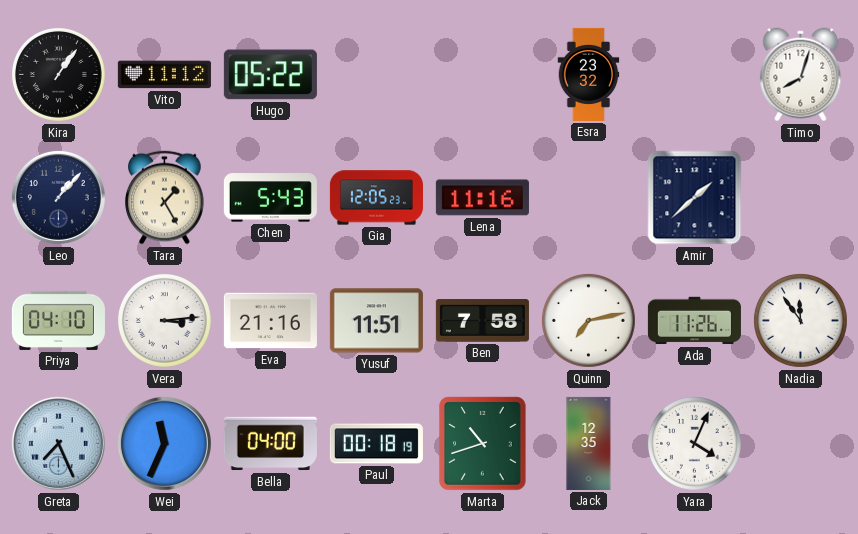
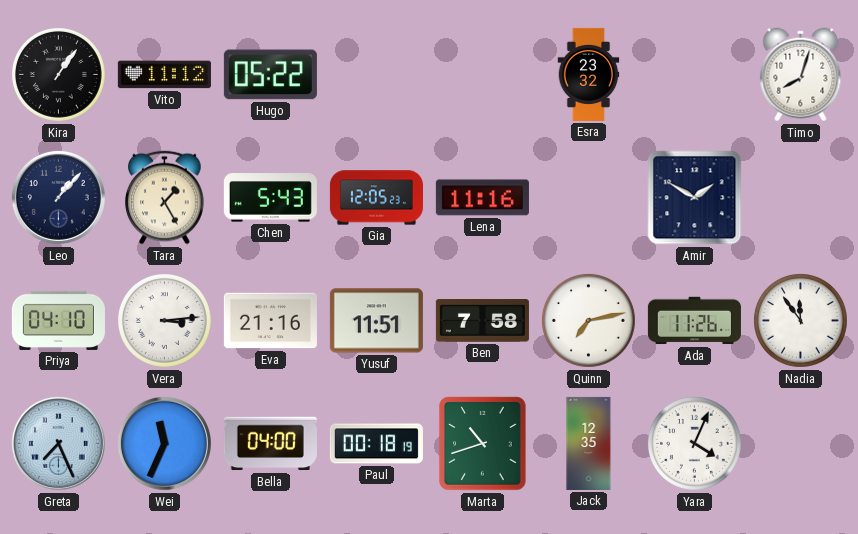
Amir: 1:38 -> 1:50 (695, 198)
